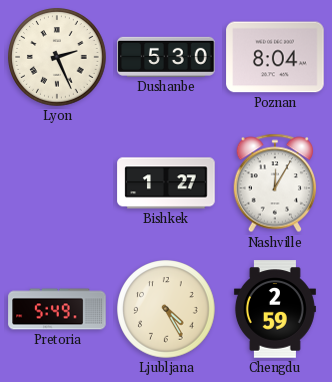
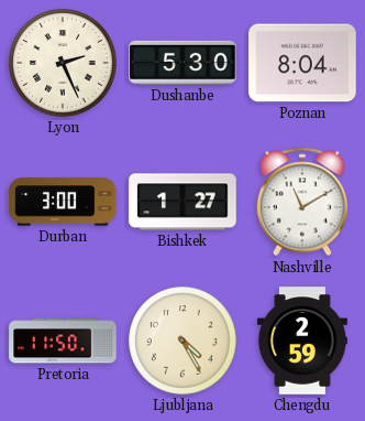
Durban: none -> 3:00 (63, 202)
Nashville: 12:05 -> 11:10 (301, 202)
Pretoria: 5:49 -> 11:50 (63, 341)
